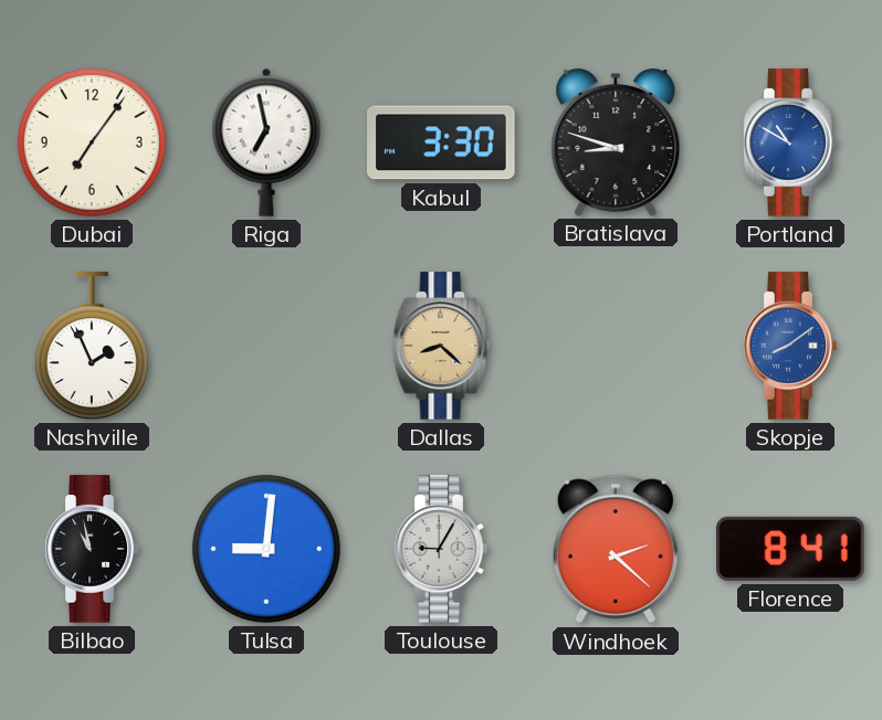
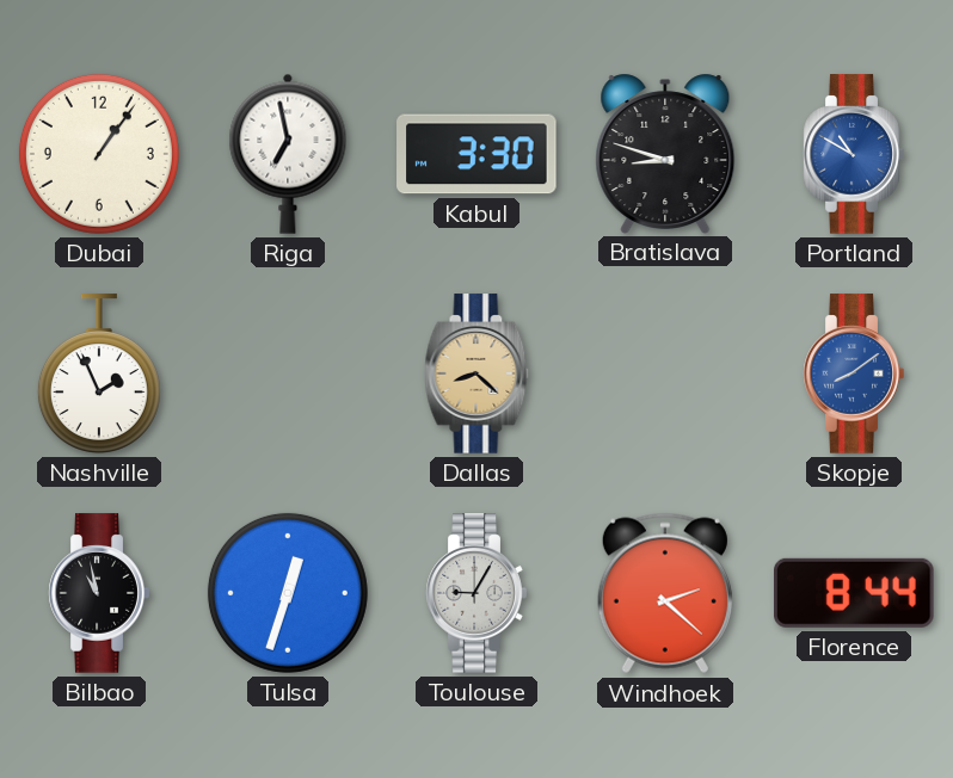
Dubai: 7:06 -> 1:06 (99, 154)
Tulsa: 9:01 -> 12:33 (288, 593)
Florence: 8:41 -> 8:44 (855, 593)
